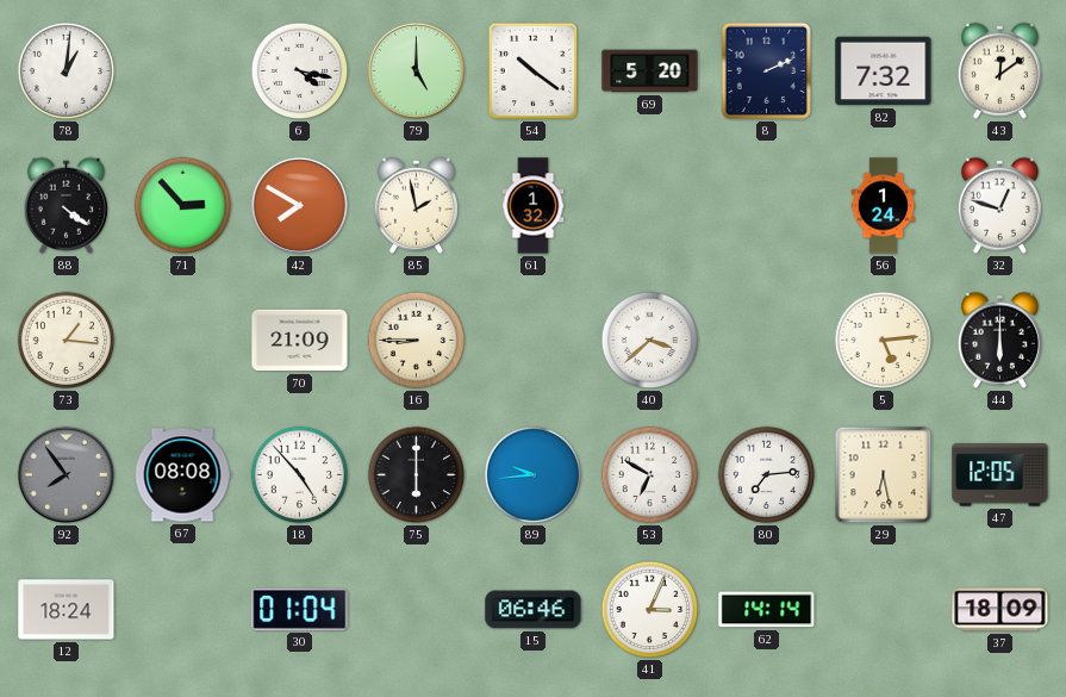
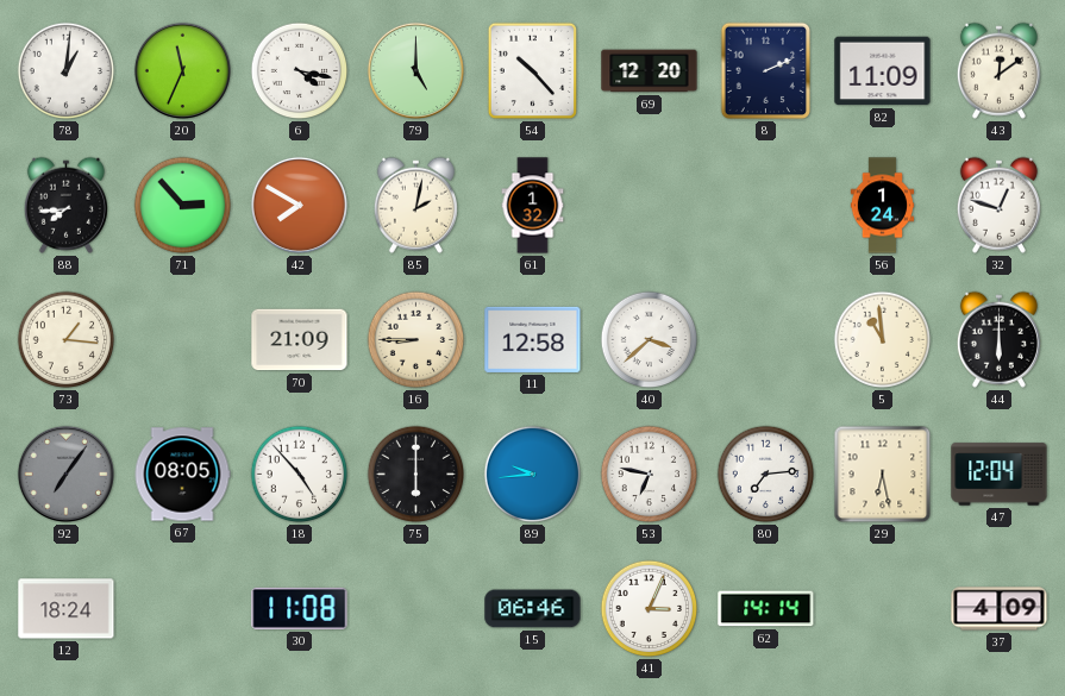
20: none -> 11:34 (182, 70)
54: 10:21 -> 10:23 (532, 71)
69: 5:20 -> 12:20 (650, 71)
82: 7:32 -> 11:09 (883, 71)
88: 4:21 -> 7:44 (65, 205)
85: 1:58 -> 2:02 (415, 205)
11: none -> 12:58 (533, 339)
5: 5:14 -> 10:59 (883, 340)
92: 7:54 -> 7:06 (65, 474)
67: 08:08 -> 08:05 (182, 475)
53: 6:50 -> 6:47 (650, 475)
47: 12:05 -> 12:04 (1000, 475)
30: 01:04 -> 11:08 (300, 608)
37: 18:09 -> 4:09 (1000, 609)
